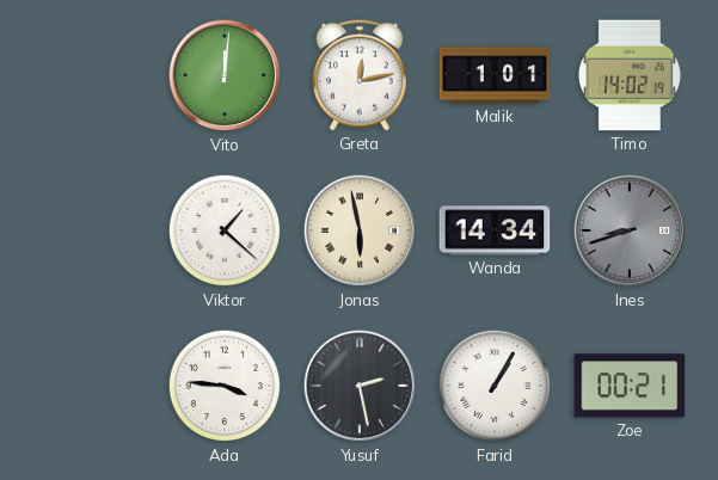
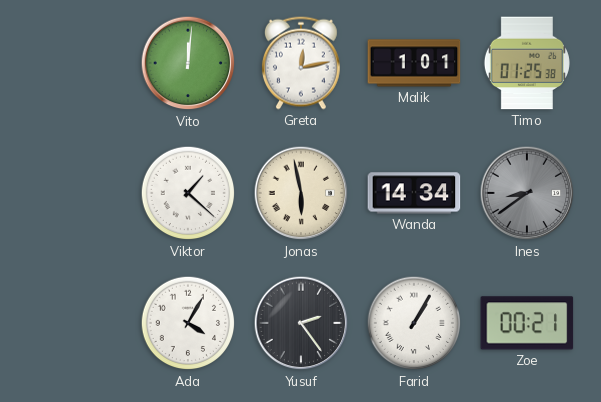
Timo: 14:02 -> 01:25 (527, 63)
Ines: 8:42 -> 8:39 (527, 193)
Ada: 3:46 -> 4:05 (188, 323)
Yusuf: 2:28 -> 2:24 (301, 323)
